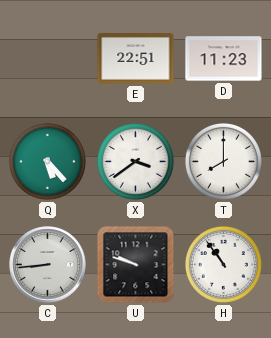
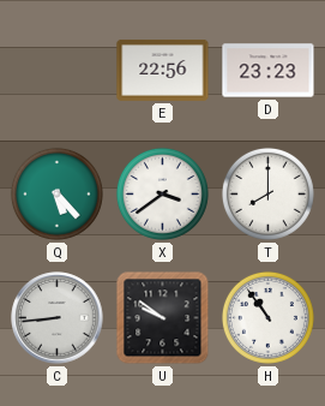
E: 22:51 -> 22:56 (163, 70)
D: 11:23 -> 23:23 (269, 71)
U: 9:48 -> 9:51 (163, 318)
